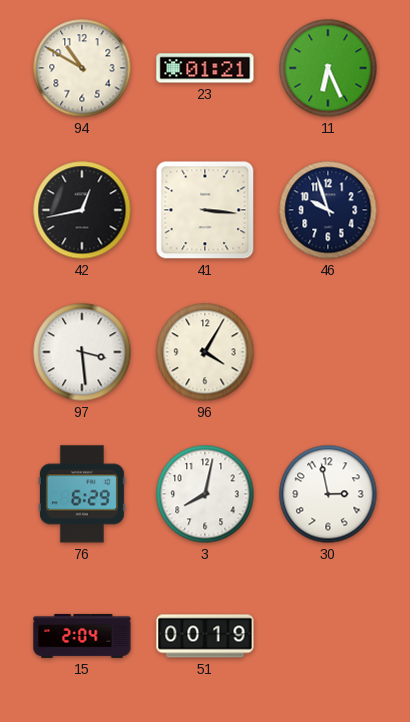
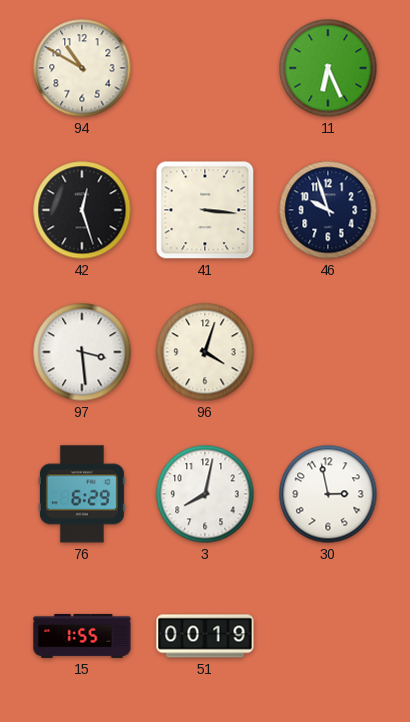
23: 01:21 -> none (205, 68)
42: 12:43 -> 12:27 (82, 210)
96: 4:05 -> 4:03 (205, 352)
15: 2:04 -> 1:55 (82, 636)
